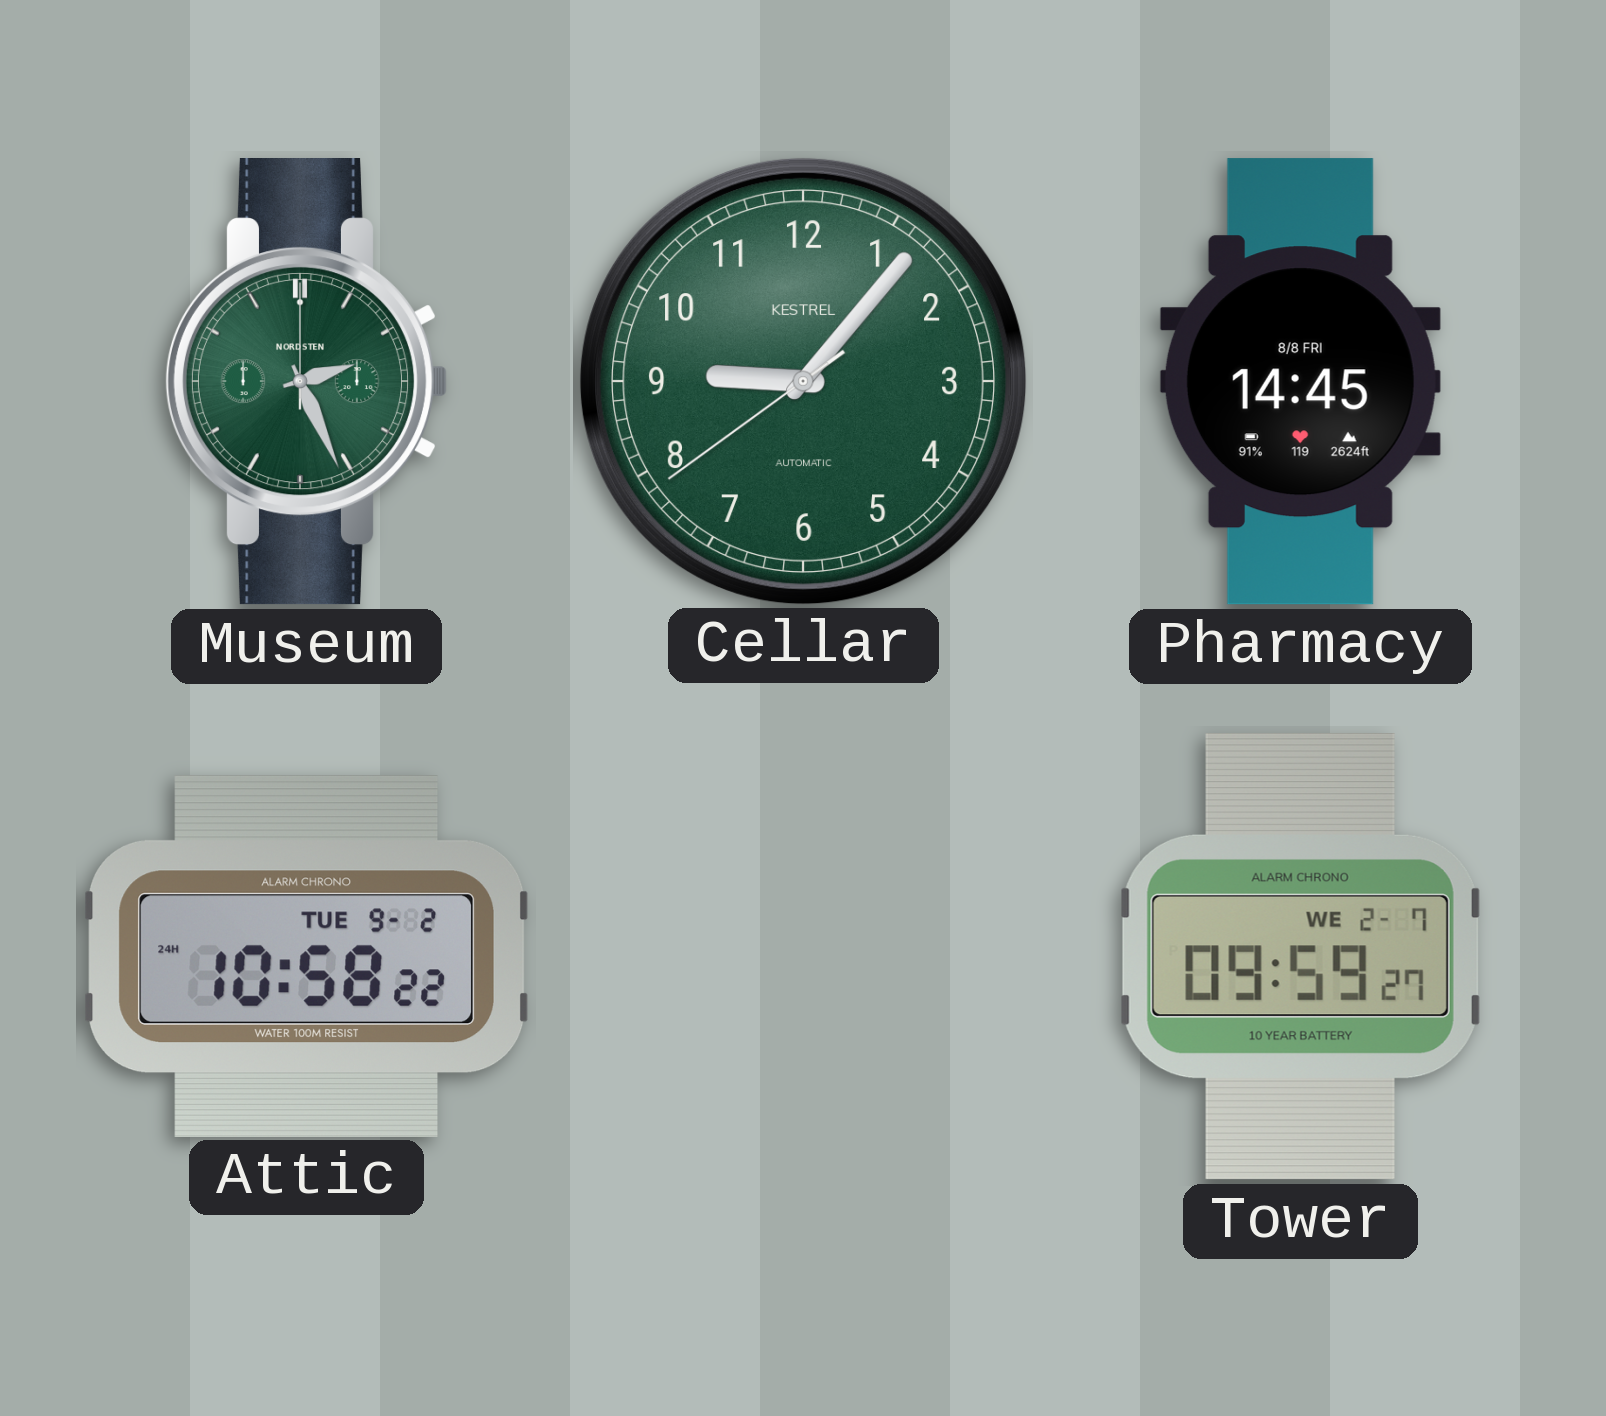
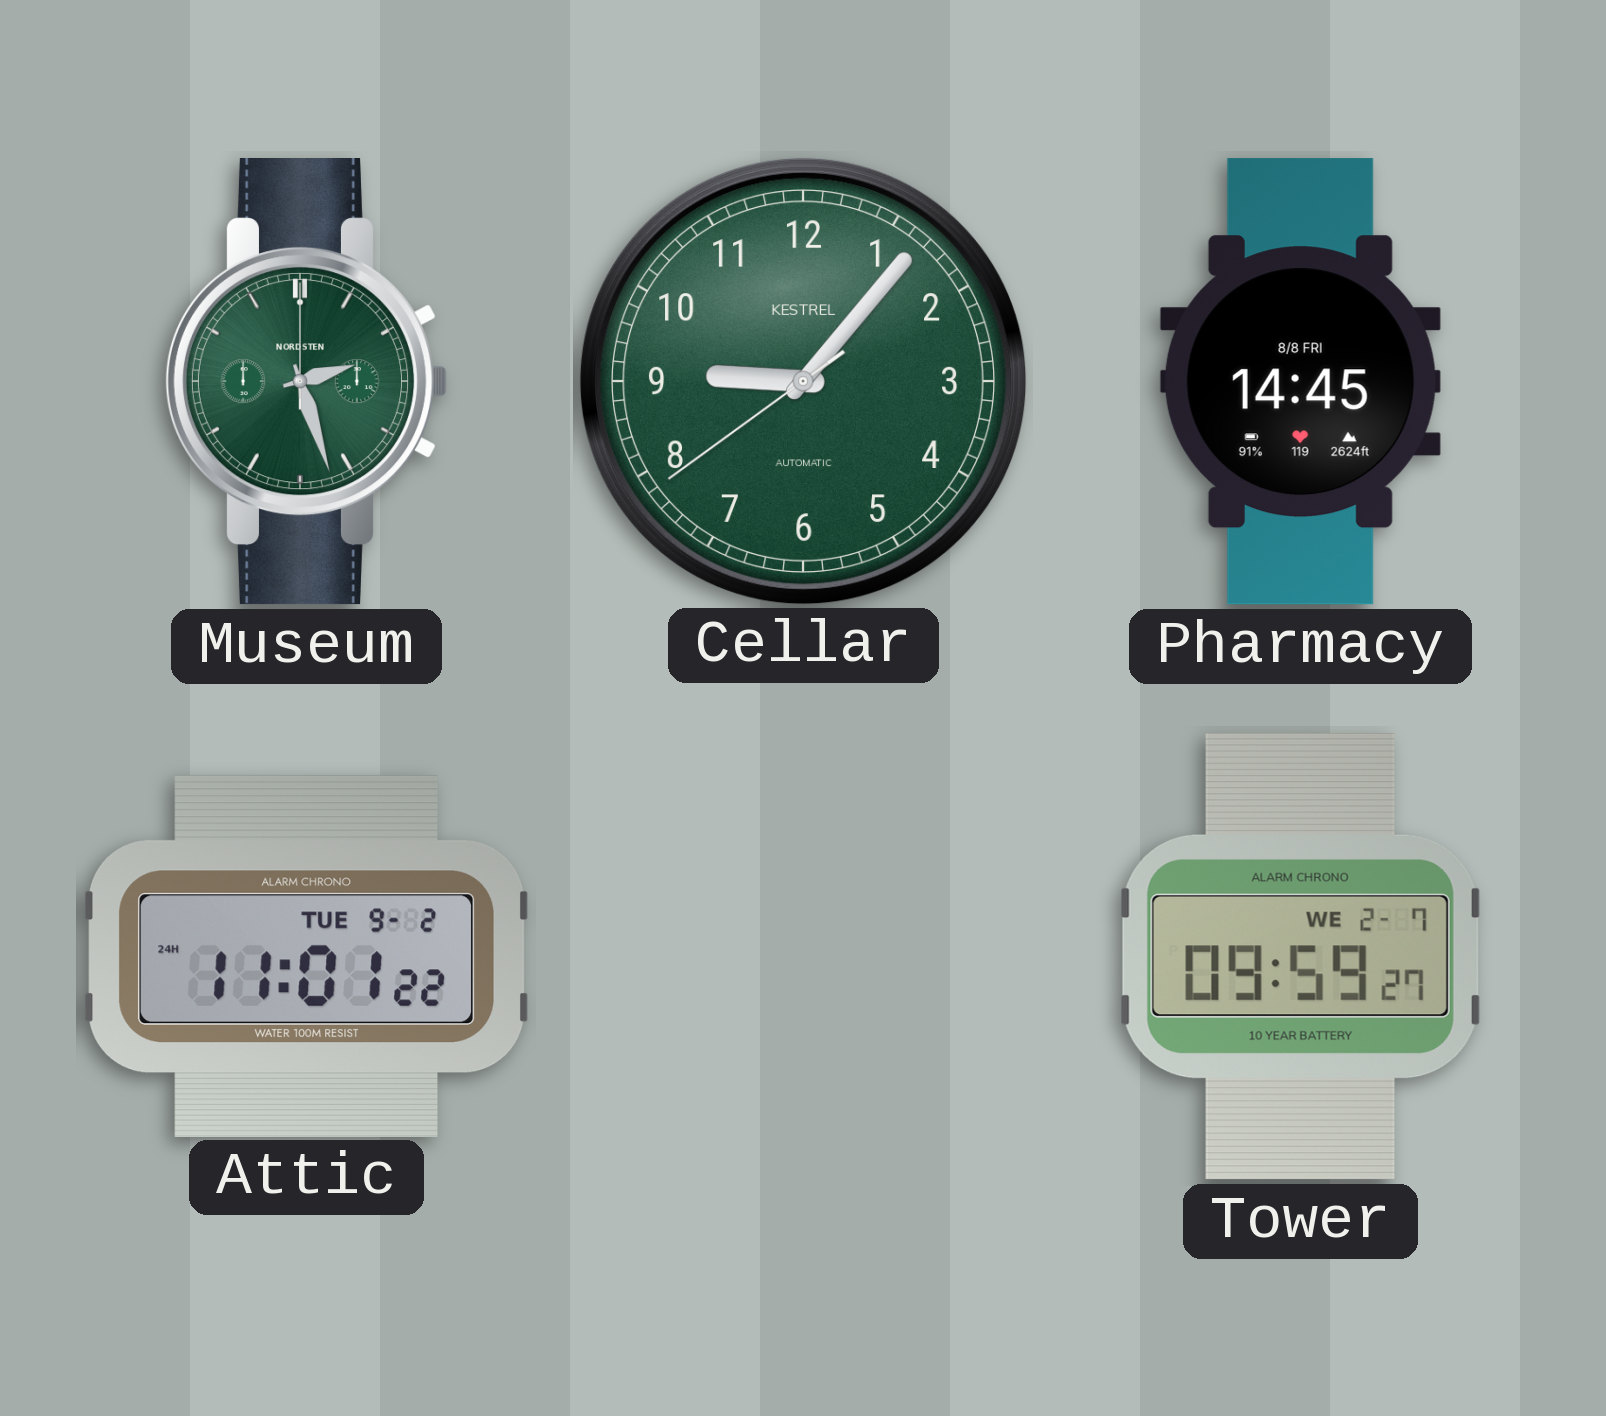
Museum: 2:26 -> 2:27 (305, 382)
Attic: 10:58 -> 11:01 (306, 956)
